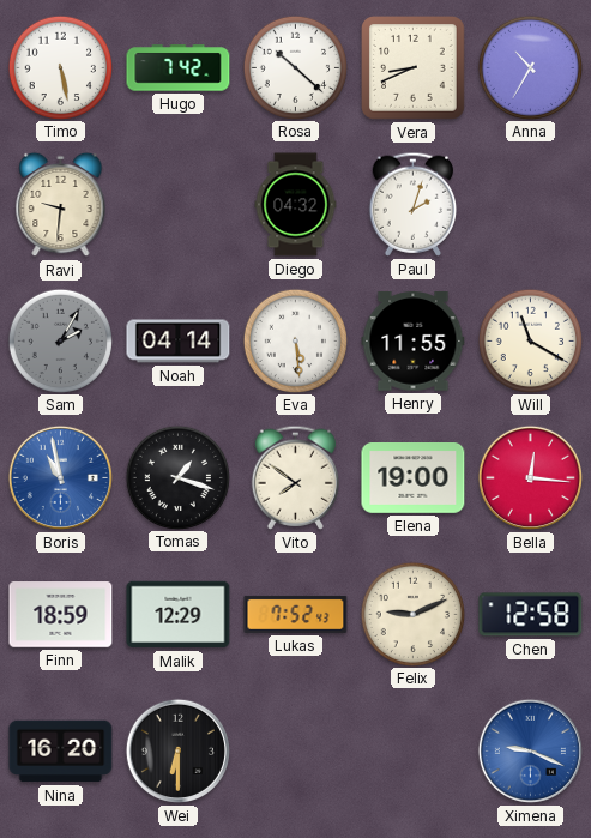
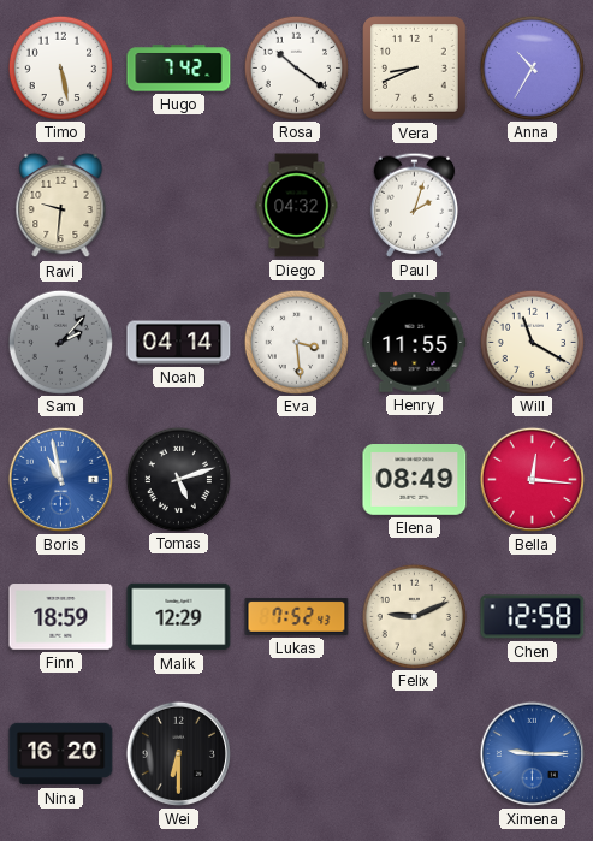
Rosa: 10:22 -> 10:21 (296, 67)
Sam: 2:05 -> 2:07 (60, 342)
Eva: 5:29 -> 3:29 (296, 342)
Tomas: 1:18 -> 5:12 (178, 479)
Vito: 7:51 -> none (295, 477)
Elena: 19:00 -> 08:49 (415, 480)
Ximena: 9:19 -> 9:15 (532, 753)
